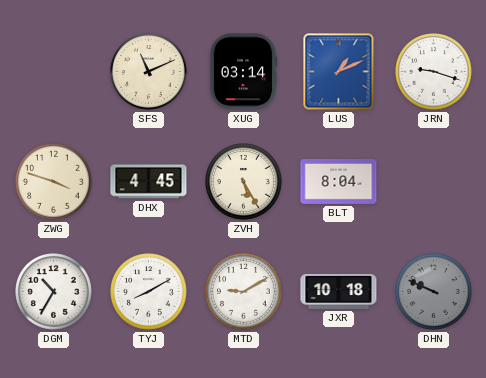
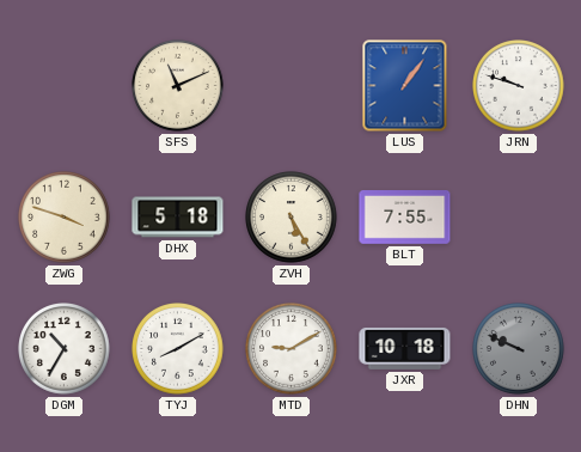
XUG: 03:14 -> none (243, 72)
LUS: 1:11 -> 1:06 (405, 86)
JRN: 9:18 -> 9:48 (519, 86)
DHX: 4:45 -> 5:18 (178, 218)
BLT: 8:04 -> 7:55 (405, 218)
